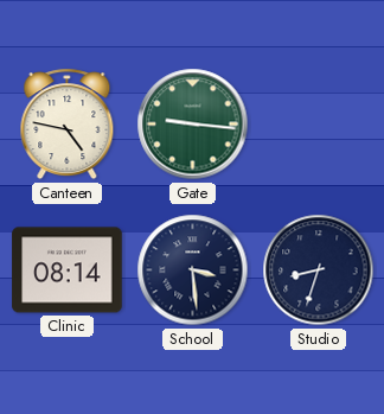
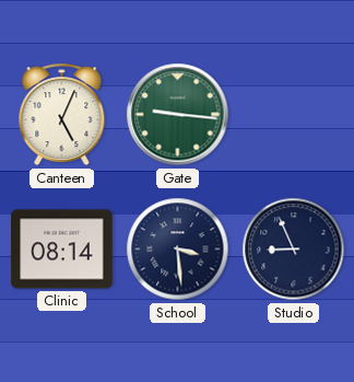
Canteen: 4:47 -> 5:04 (62, 115)
Studio: 8:33 -> 8:56 (294, 250)
